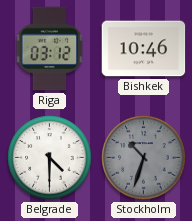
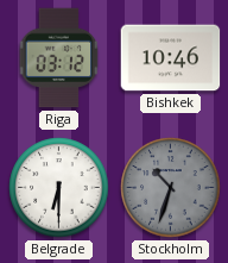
Belgrade: 4:30 -> 6:30 (59, 188)
